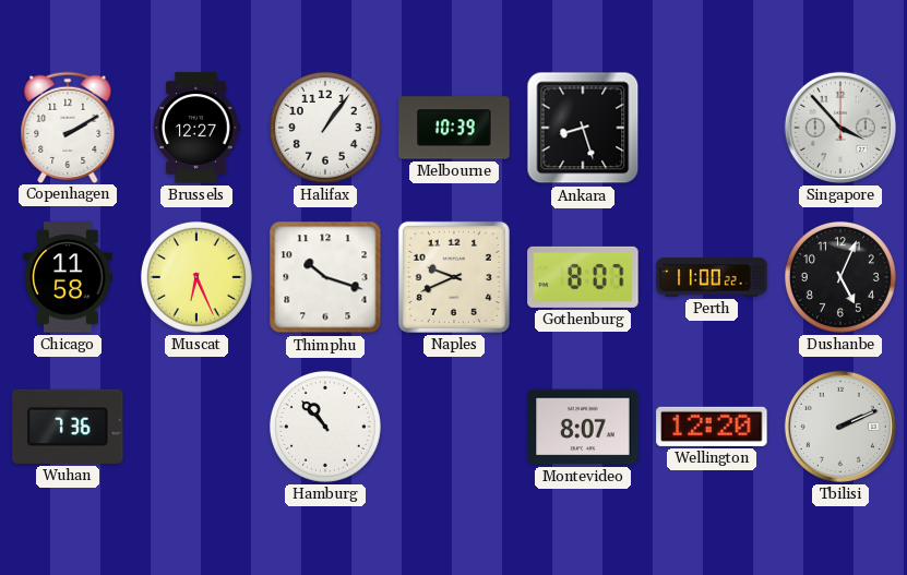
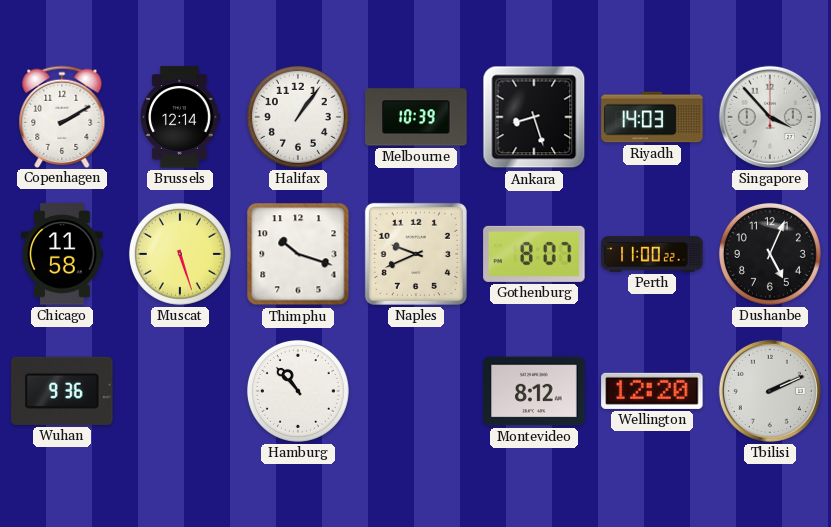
Brussels: 12:27 -> 12:14 (180, 117)
Riyadh: none -> 14:03 (652, 117)
Muscat: 6:26 -> 5:27 (180, 254)
Wuhan: 7:36 -> 9:36 (62, 391)
Montevideo: 8:07 -> 8:12 (534, 391)
